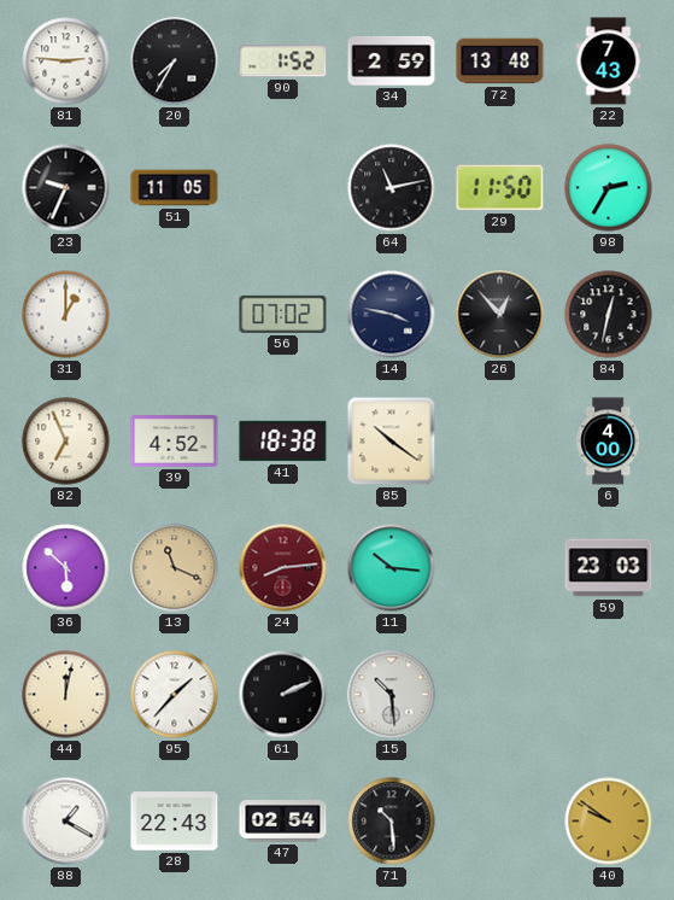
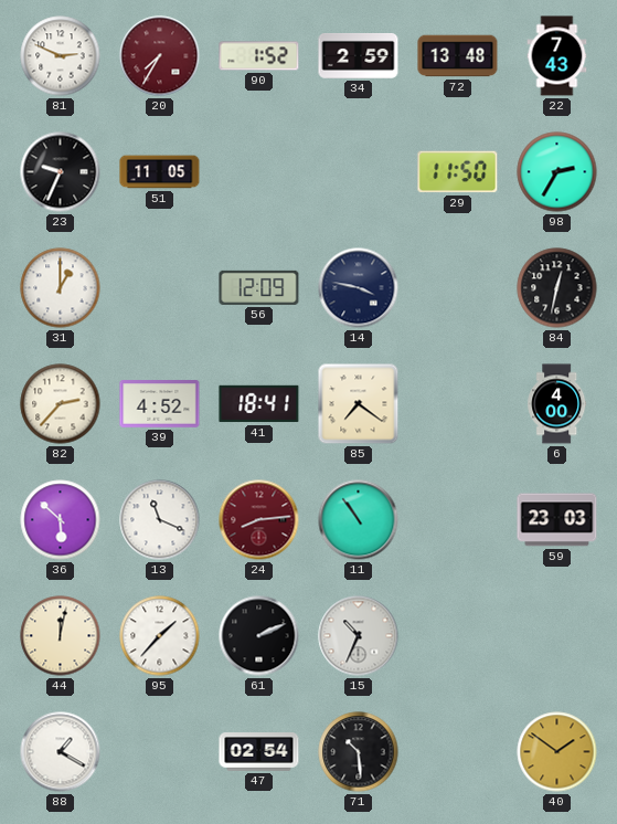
81: 2:46 -> 2:49 (61, 56)
20 dial: black -> burgundy (160, 56)
64: 11:13 -> none (392, 188)
56: 07:02 -> 12:09 (259, 287)
26: 12:53 -> none (500, 315)
82: 6:56 -> 2:37 (61, 404)
41: 18:38 -> 18:41 (259, 404)
85: 10:21 -> 7:21 (359, 404)
13 dial: champagne -> white (160, 520)
11: 10:16 -> 10:54 (359, 520)
15: 10:29 -> 10:34 (359, 636)
28: 22:43 -> none (175, 822)
40: 9:51 -> 1:51 (557, 752)
